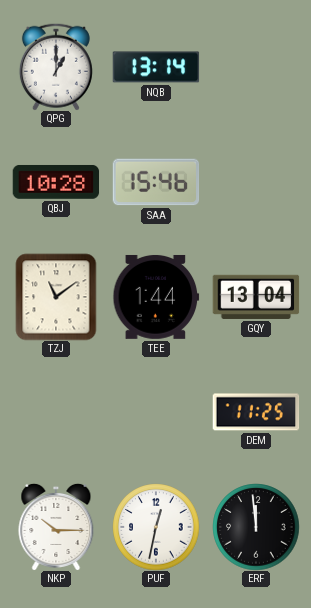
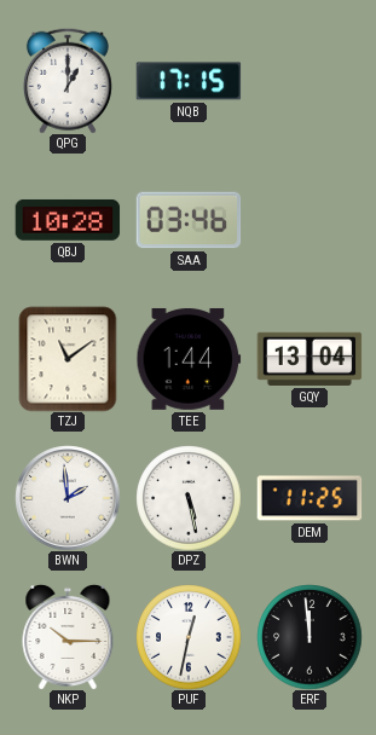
NQB: 13:14 -> 17:15 (189, 81)
SAA: 15:46 -> 03:46 (189, 220)
BWN: none -> 1:59 (68, 498)
DPZ: none -> 5:28 (189, 498)
